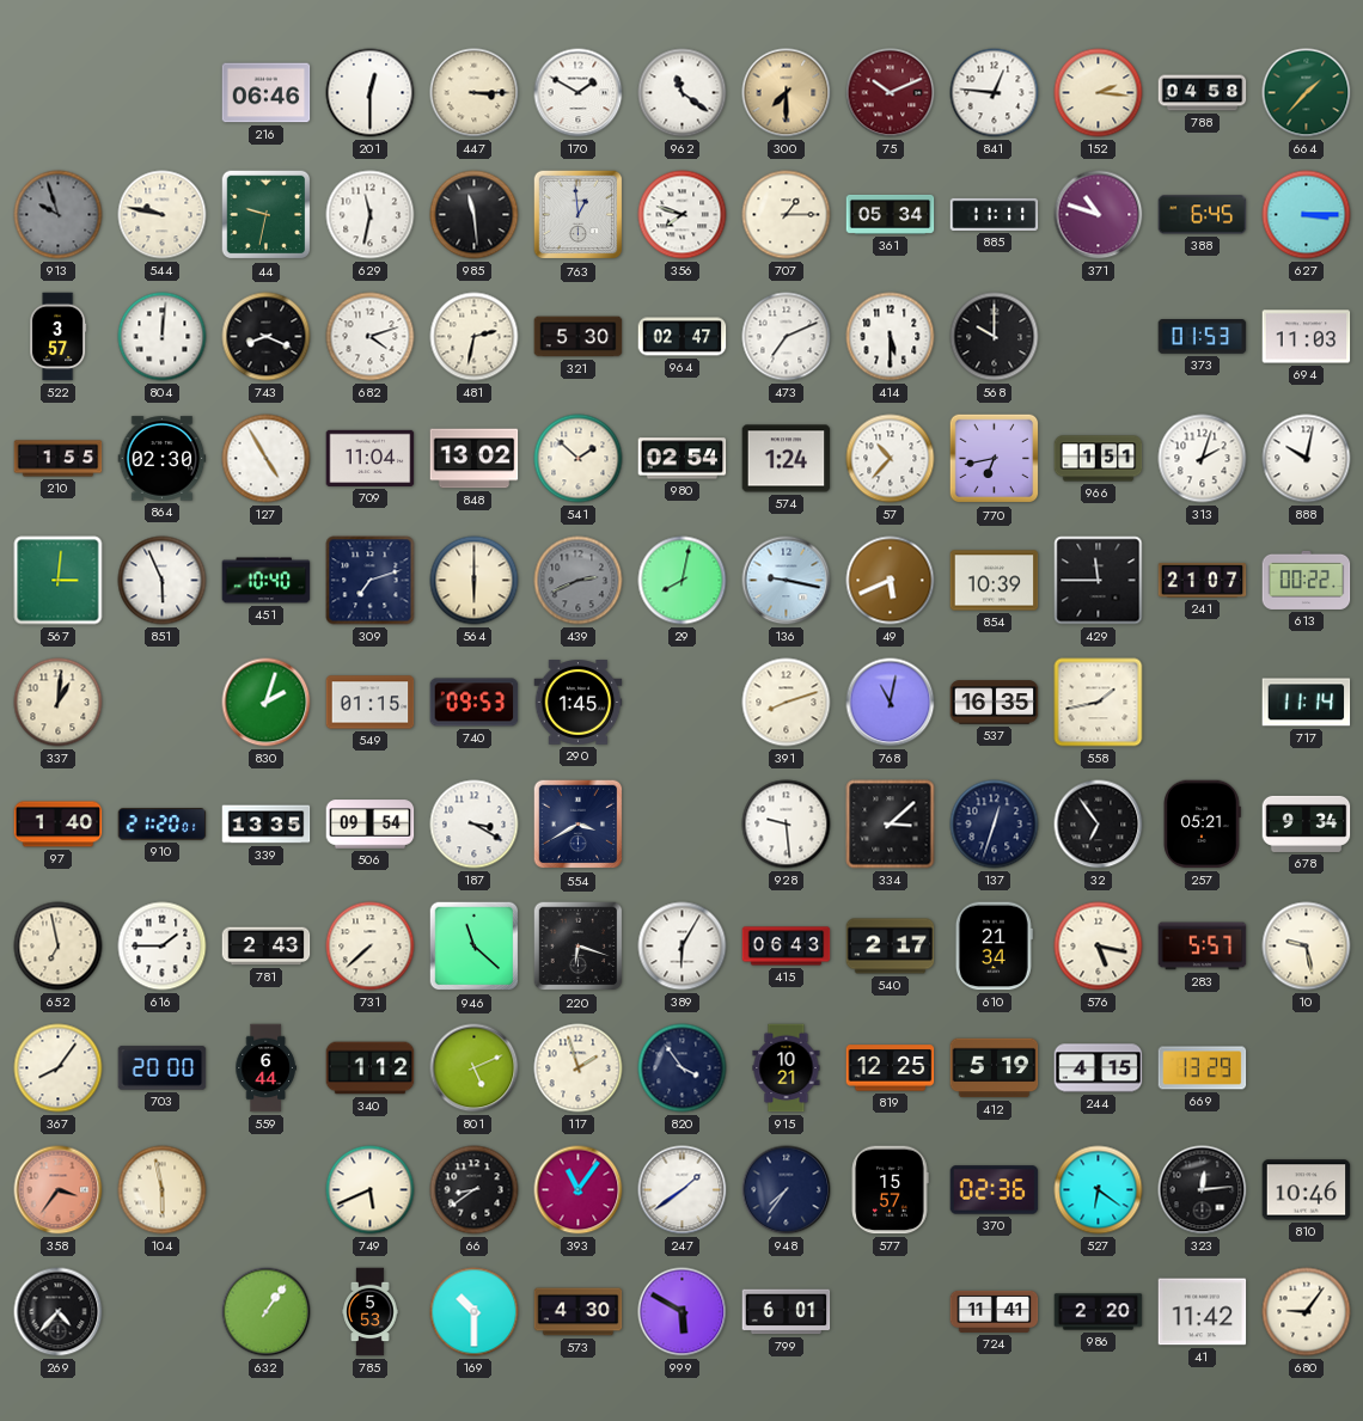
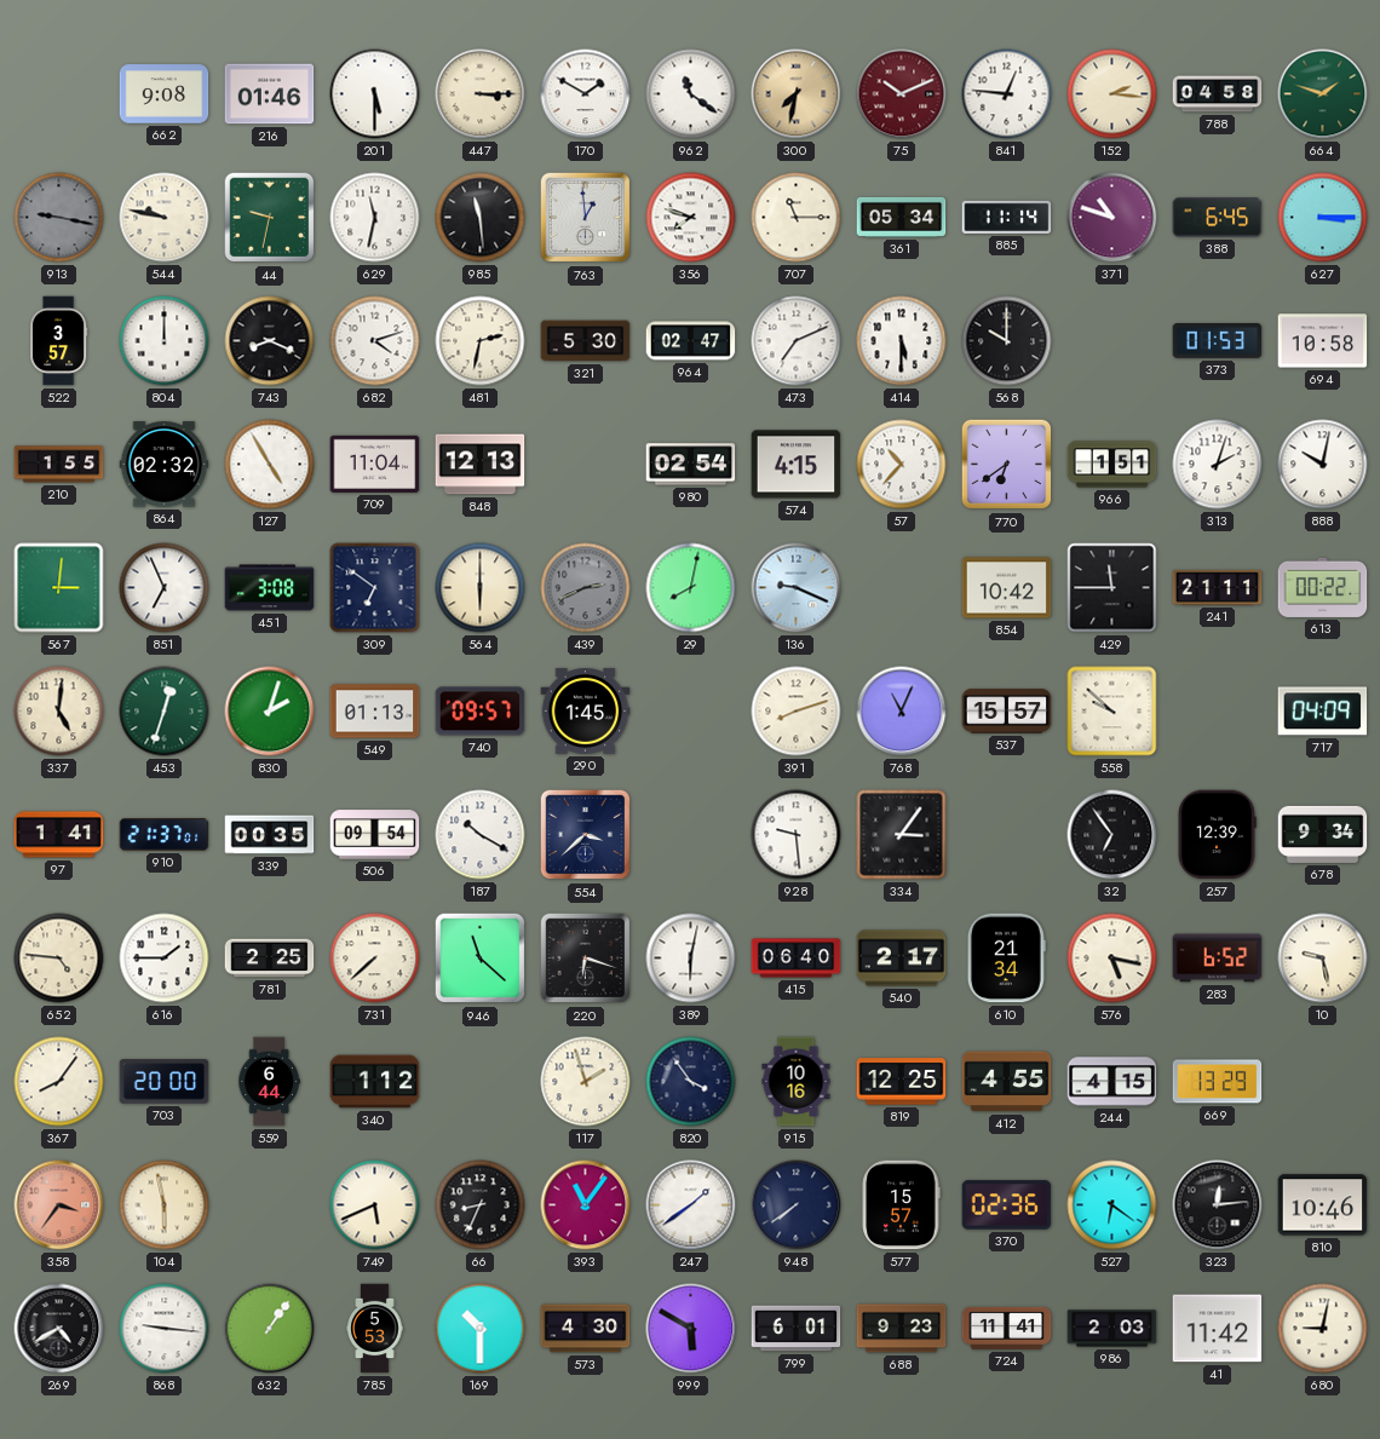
662: none -> 9:08 (165, 94)
216: 06:46 -> 01:46 (270, 94)
201: 12:30 -> 5:30 (375, 94)
300: 7:30 -> 7:32 (797, 94)
664: 1:37 -> 1:48 (1323, 94)
913: 9:57 -> 9:17 (59, 218)
707: 1:15 -> 11:15 (797, 218)
885: 11:11 -> 11:14 (1007, 217)
804: 12:01 -> 12:00 (165, 341)
694: 11:03 -> 10:58 (1323, 341)
864: 02:30 -> 02:32 (165, 465)
848: 13:02 -> 12:13 (481, 465)
541: 1:52 -> none (579, 459)
574: 1:24 -> 4:15 (797, 465)
770: 6:43 -> 6:39 (1007, 465)
851: 5:56 -> 6:56 (165, 588)
451: 10:40 -> 3:08 (270, 588)
309: 7:12 -> 6:51 (375, 588)
136: 9:17 -> 9:19 (797, 588)
49: 5:41 -> none (891, 581)
854: 10:39 -> 10:42 (1007, 588)
241: 21:07 -> 21:11 (1218, 587)
337: 1:01 -> 5:01 (59, 712)
453: none -> 12:33 (165, 712)
549: 01:15 -> 01:13 (375, 712)
740: 09:53 -> 09:57 (481, 712)
768: 11:02 -> 11:04 (902, 712)
537: 16:35 -> 15:57 (1007, 712)
558: 1:43 -> 9:52 (1112, 712)
717: 11:14 -> 04:09 (1323, 712)
97: 1:40 -> 1:41 (59, 835)
910: 21:20 -> 21:37 (165, 835)
339: 13:35 -> 00:35 (270, 835)
187: 3:20 -> 10:20 (481, 835)
554: 3:40 -> 3:38 (586, 835)
334: 3:08 -> 3:06 (902, 835)
137: 12:33 -> none (995, 825)
257: 05:21 -> 12:39 (1217, 835)
652: 6:58 -> 4:46 (59, 959)
781: 2:43 -> 2:25 (270, 959)
389: 6:05 -> 6:02 (691, 959)
415: 06:43 -> 06:40 (797, 959)
283: 5:57 -> 6:52 (1218, 959)
801: 5:11 -> none (475, 1068)
915: 10:21 -> 10:16 (797, 1082)
412: 5:19 -> 4:55 (1007, 1082)
66: 8:39 -> 8:34 (481, 1205)
948: 7:36 -> 7:39 (797, 1205)
269: 4:37 -> 4:40 (59, 1329)
868: none -> 9:16 (165, 1329)
688: none -> 9:23 (902, 1329)
986: 2:20 -> 2:03 (1112, 1329)
680: 9:06 -> 9:02 (1323, 1329)
